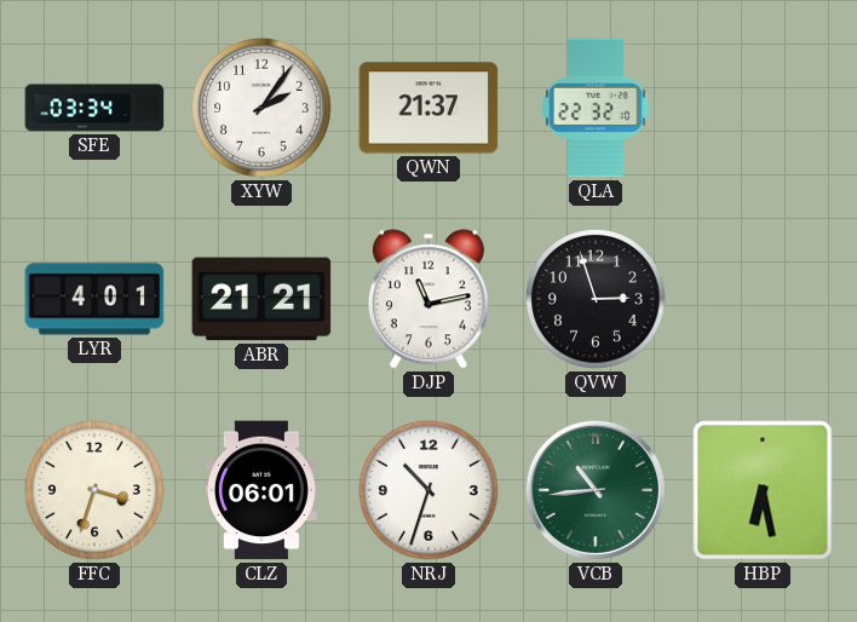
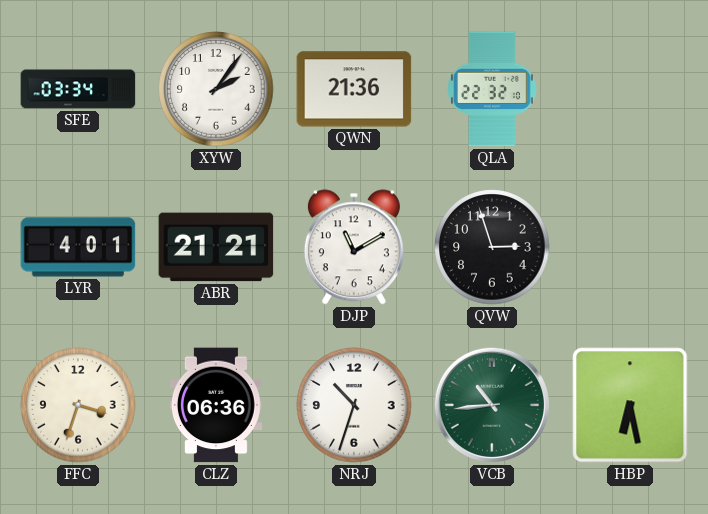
QWN: 21:37 -> 21:36 (354, 89)
DJP: 11:13 -> 11:10 (354, 247)
CLZ: 06:01 -> 06:36 (216, 405)
